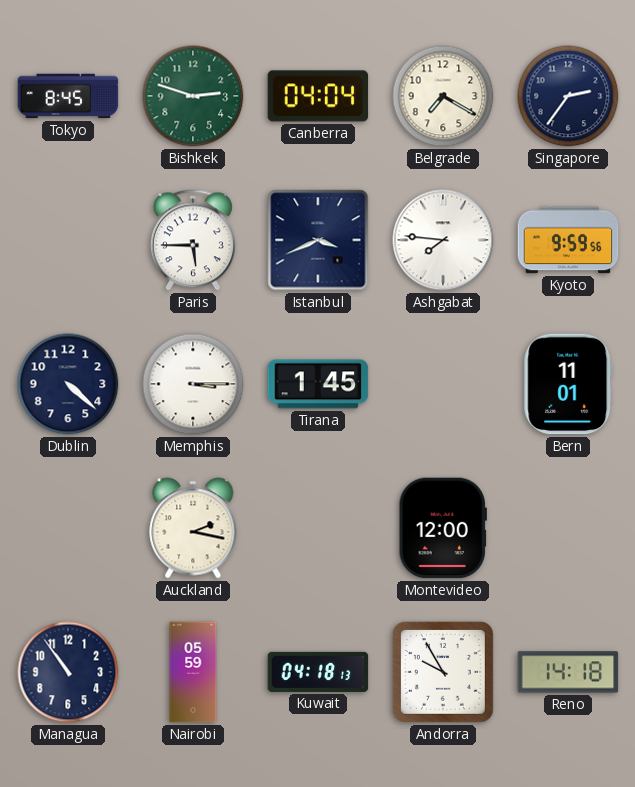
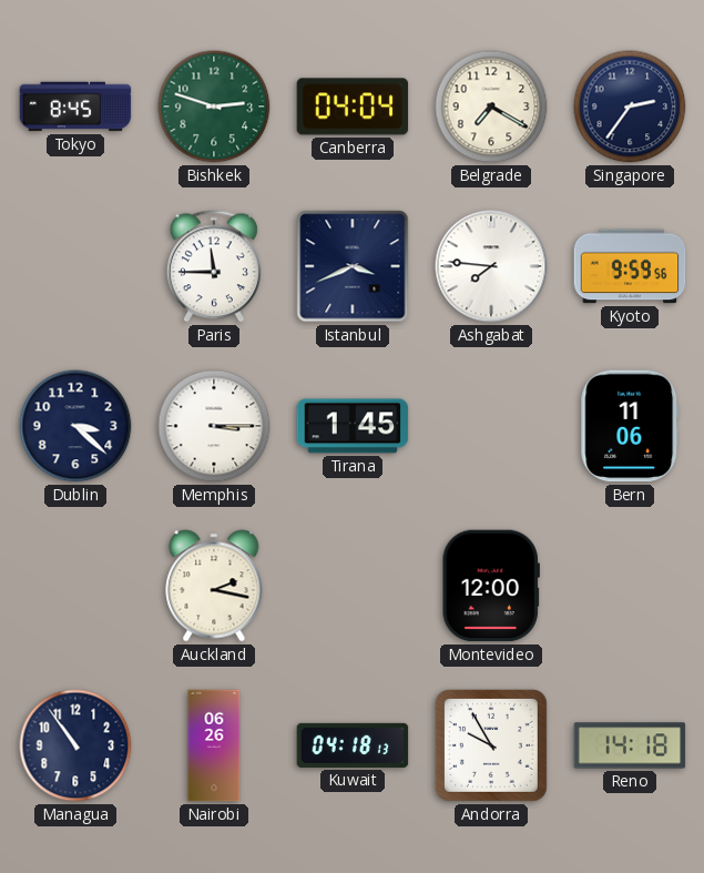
Paris: 5:45 -> 11:45 (214, 266)
Dublin: 4:22 -> 3:22 (75, 426)
Bern: 11:01 -> 11:06 (630, 426)
Nairobi: 05:59 -> 06:26 (214, 745)
